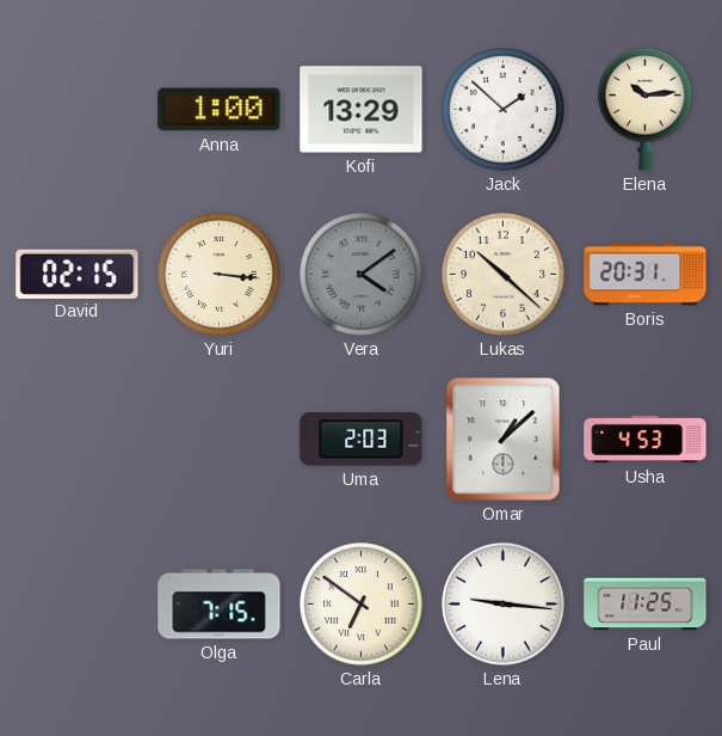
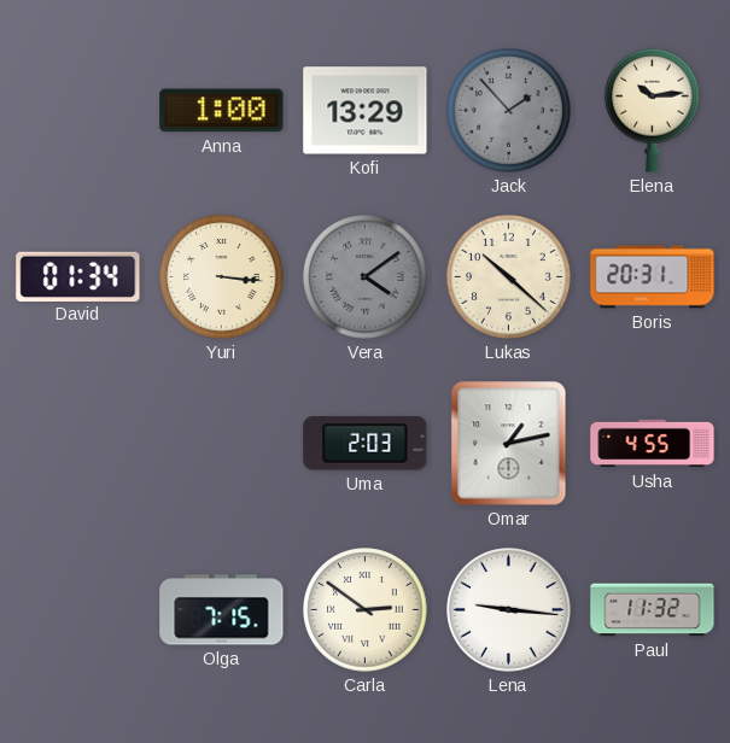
Jack: 1:52 -> 1:53 (509, 111)
Jack dial: white -> grey (509, 111)
David: 02:15 -> 01:34 (78, 276)
Omar: 1:08 -> 1:13 (509, 444)
Usha: 4:53 -> 4:55 (653, 444)
Carla: 6:51 -> 2:51 (366, 610)
Paul: 11:25 -> 11:32 (653, 610)
